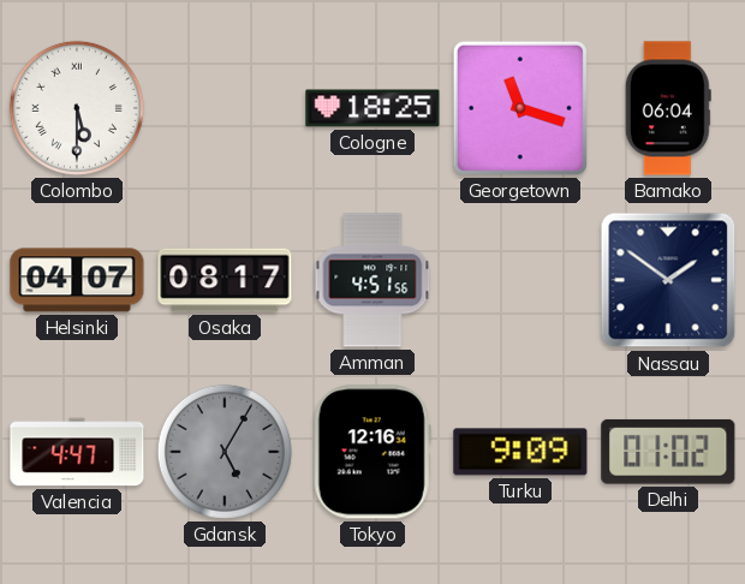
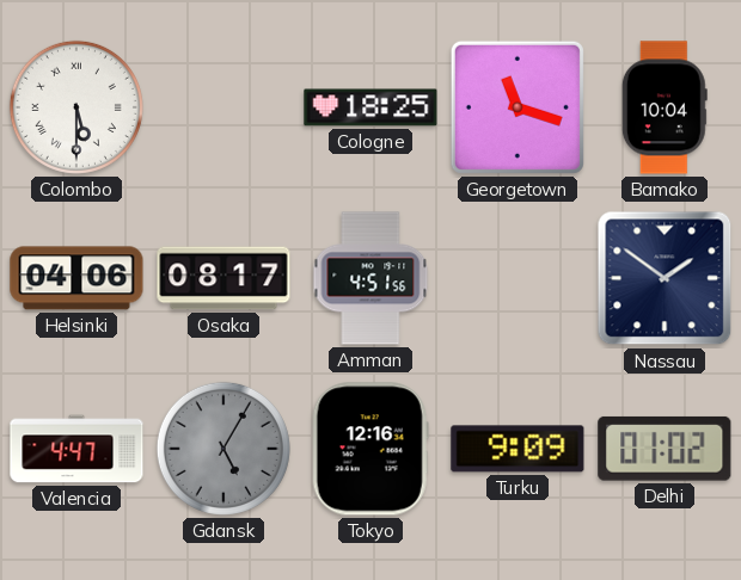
Bamako: 06:04 -> 10:04 (665, 107)
Helsinki: 04:07 -> 04:06 (76, 278)
